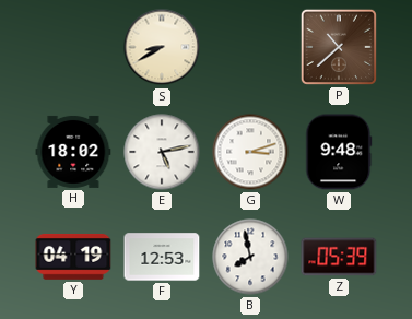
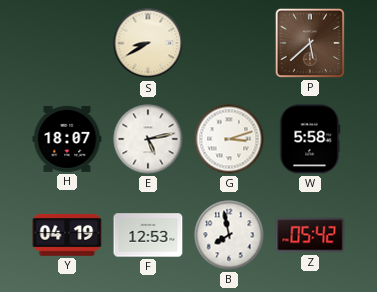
P: 10:38 -> 5:38 (310, 43)
H: 18:02 -> 18:07 (67, 139)
W: 9:48 -> 5:58 (310, 139)
Z: 05:39 -> 05:42 (310, 235)
